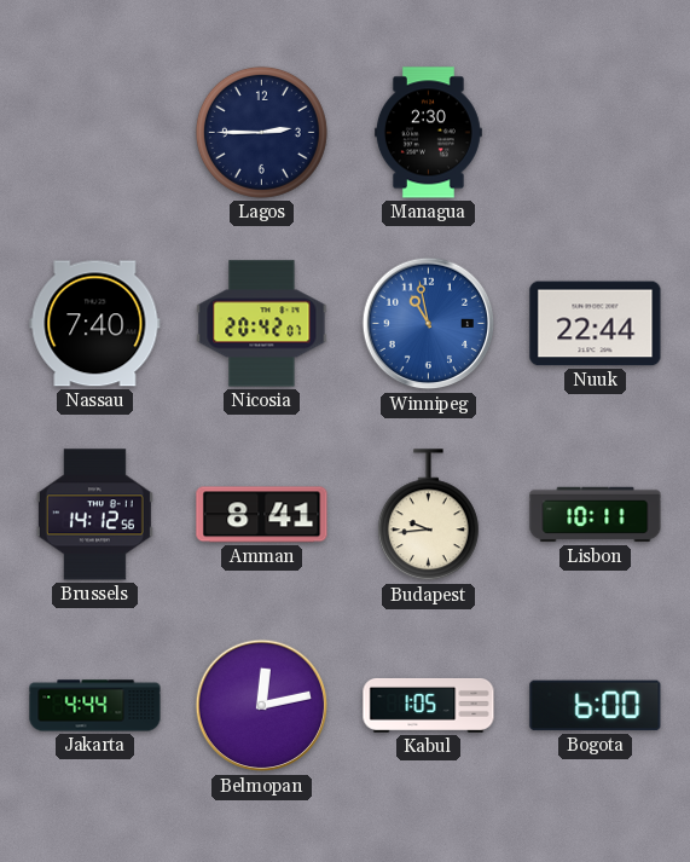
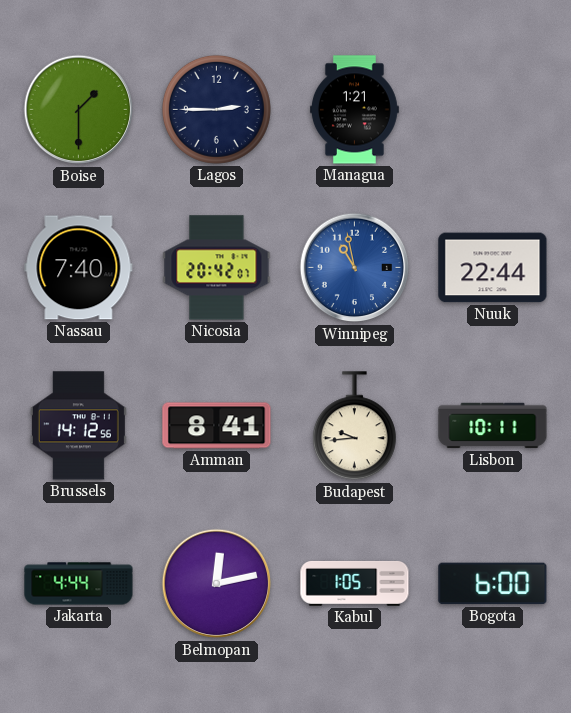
Boise: none -> 1:30 (79, 110)
Managua: 2:30 -> 1:21 (354, 110)
